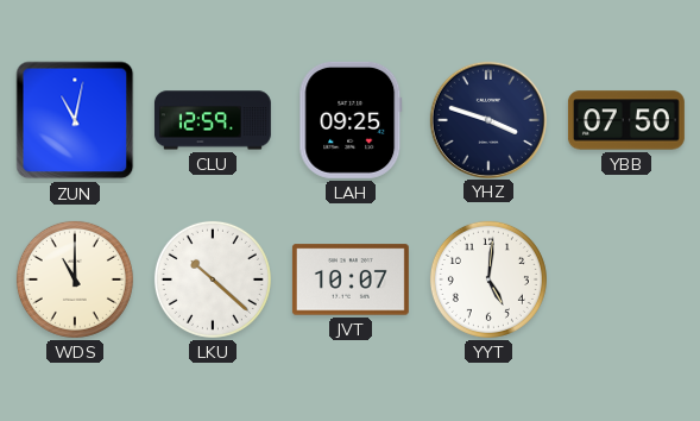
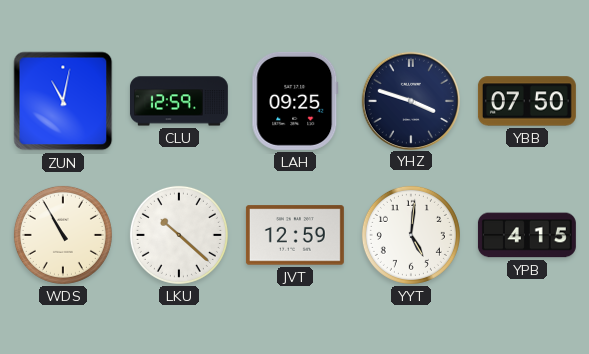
WDS: 11:00 -> 10:55 (63, 235)
JVT: 10:07 -> 12:59 (295, 235)
YPB: none -> 4:15 (527, 235)
